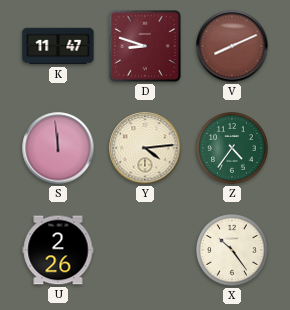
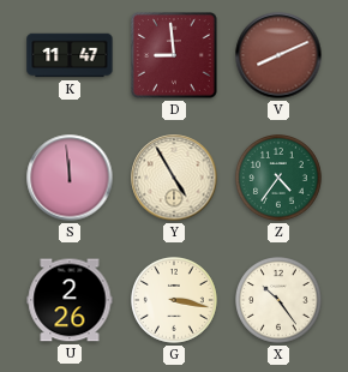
D: 8:48 -> 8:59 (175, 56)
Y: 4:14 -> 4:55 (174, 178)
G: none -> 3:17 (175, 301)
